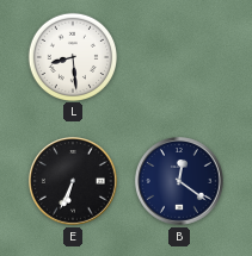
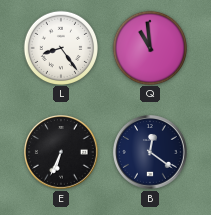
L: 8:29 -> 8:24 (60, 47)
Q: none -> 10:59 (149, 47)
